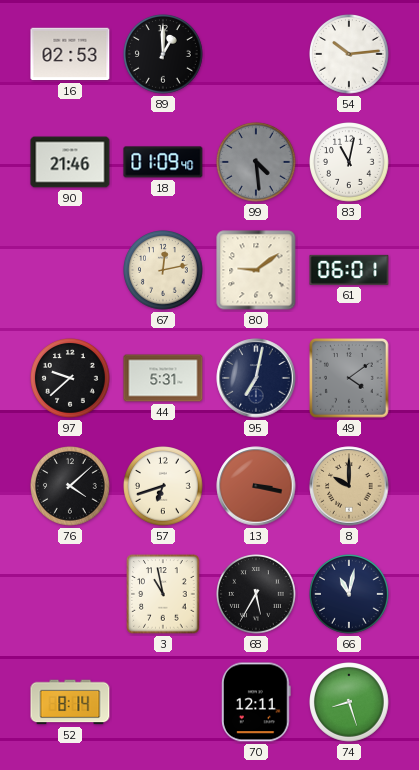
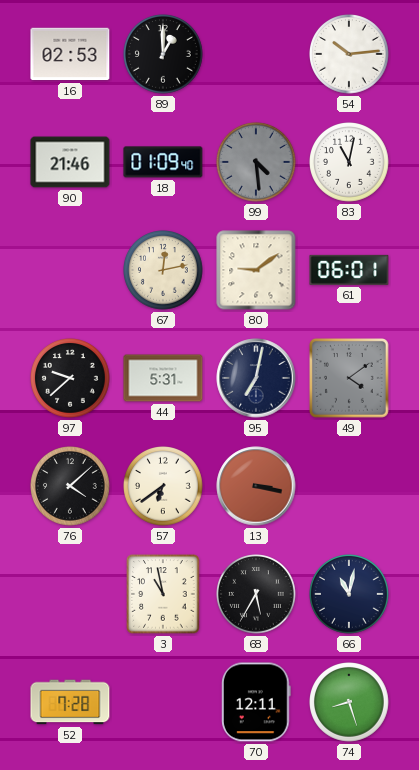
57: 6:42 -> 6:39 (164, 487)
8: 10:00 -> none (349, 486)
52: 8:14 -> 7:28 (70, 702)
